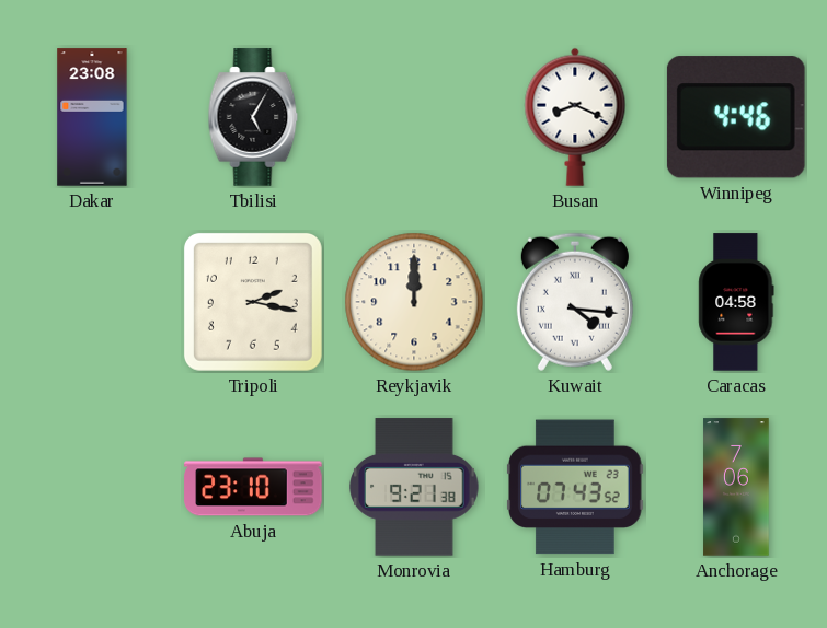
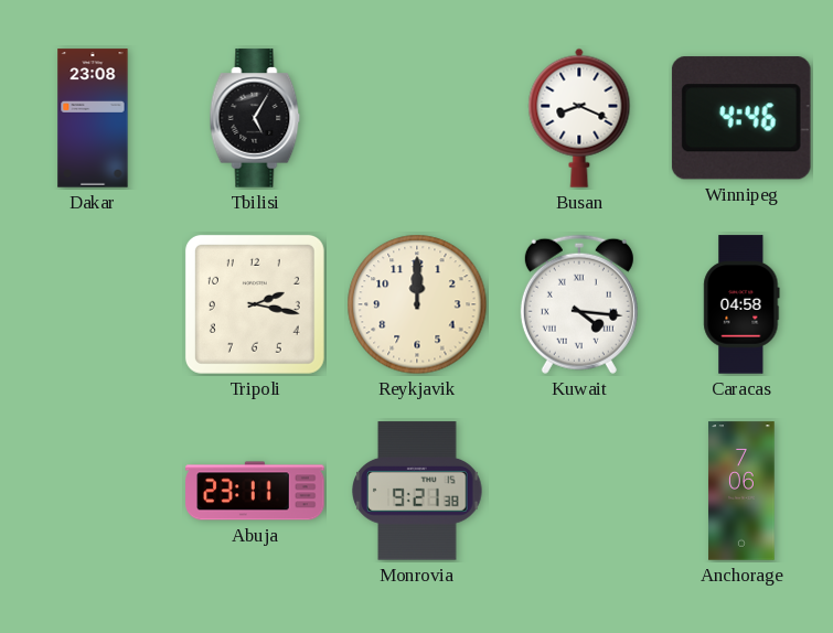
Abuja: 23:10 -> 23:11 (255, 491)
Hamburg: 07:43 -> none (575, 487)
